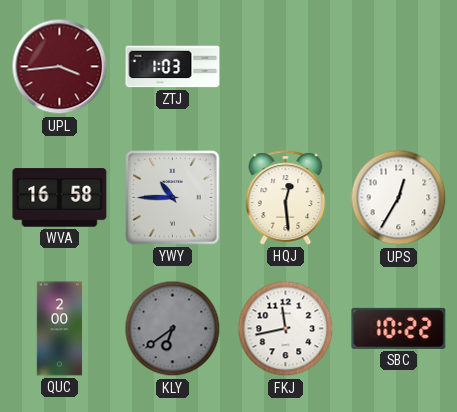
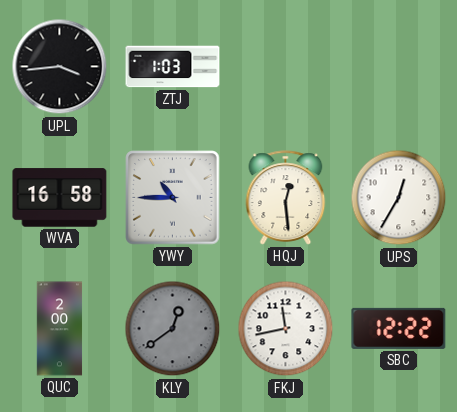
UPL dial: burgundy -> black (60, 67)
KLY: 6:39 -> 12:39 (173, 329)
SBC: 10:22 -> 12:22 (399, 328)
